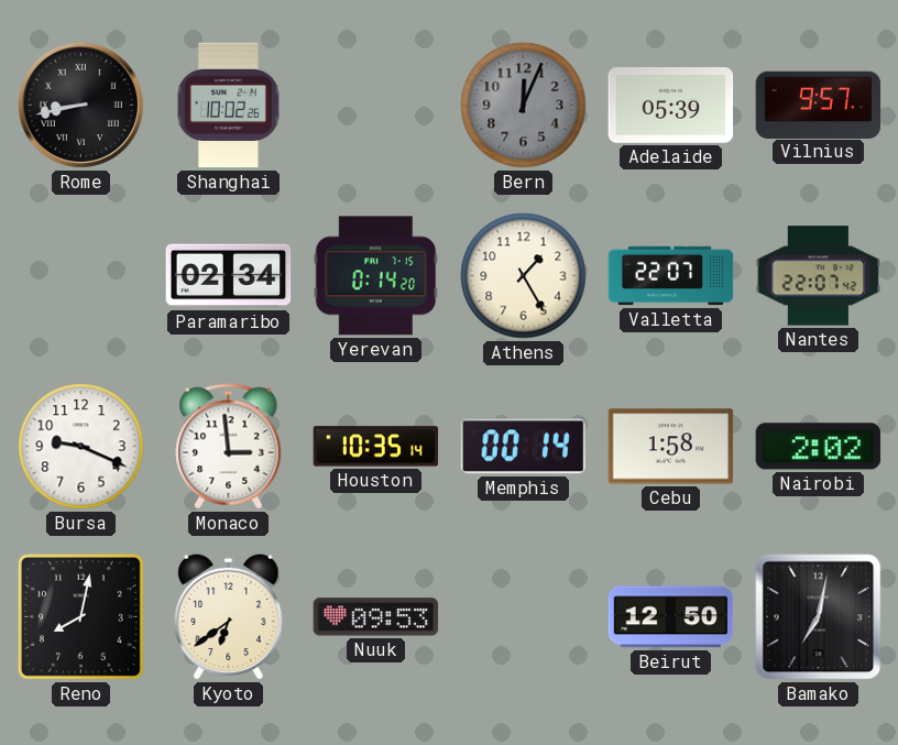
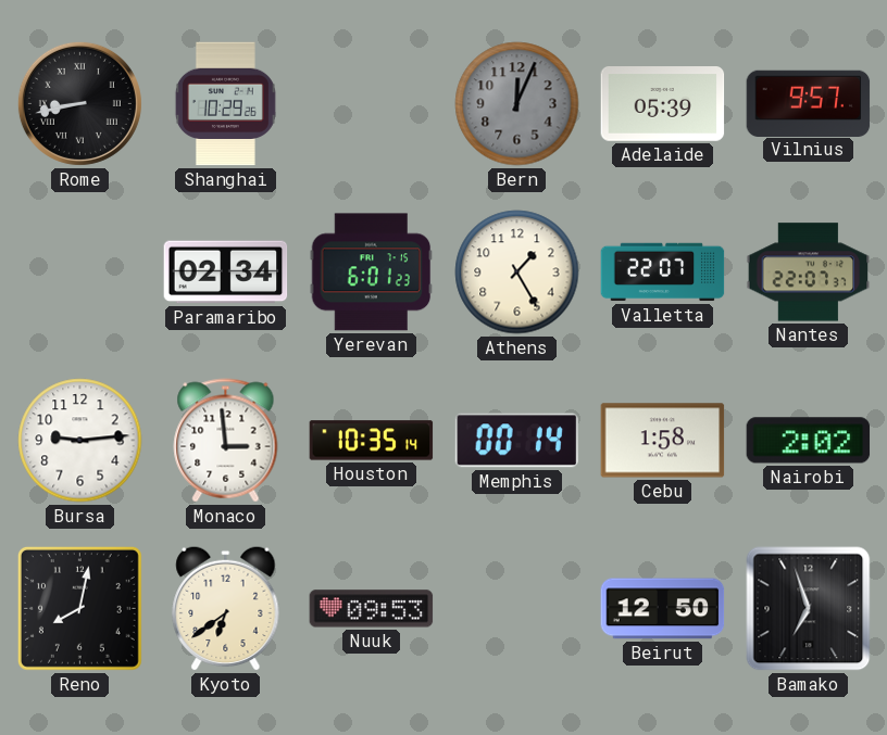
Shanghai: 10:02 -> 10:29 (225, 104)
Yerevan: 0:14 -> 6:01 (372, 273)
Nantes: 22:07:42 -> 22:07:37 (809, 273)
Bursa: 9:19 -> 9:14 (80, 441)
Bamako: 7:02 -> 6:57 (809, 609)
